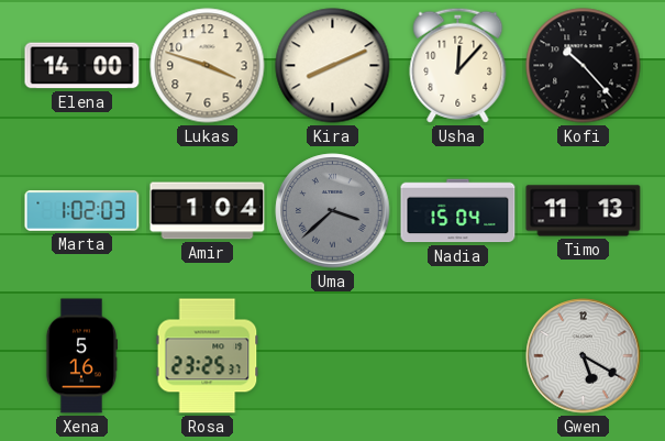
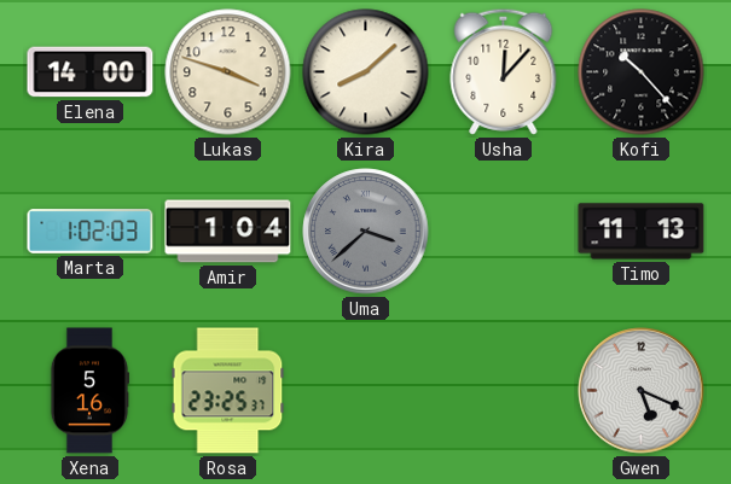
Kira: 8:11 -> 8:08 (366, 72)
Nadia: 15:04 -> none (458, 211)
Gwen: 5:20 -> 5:19 (642, 391)
